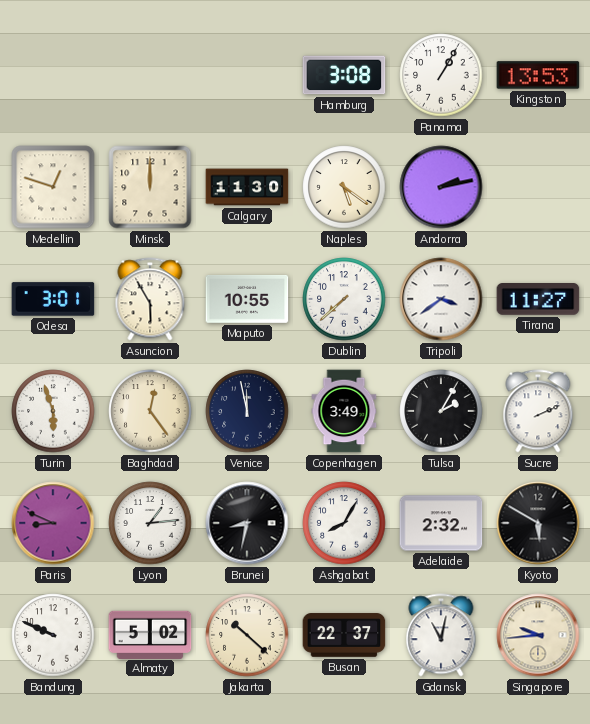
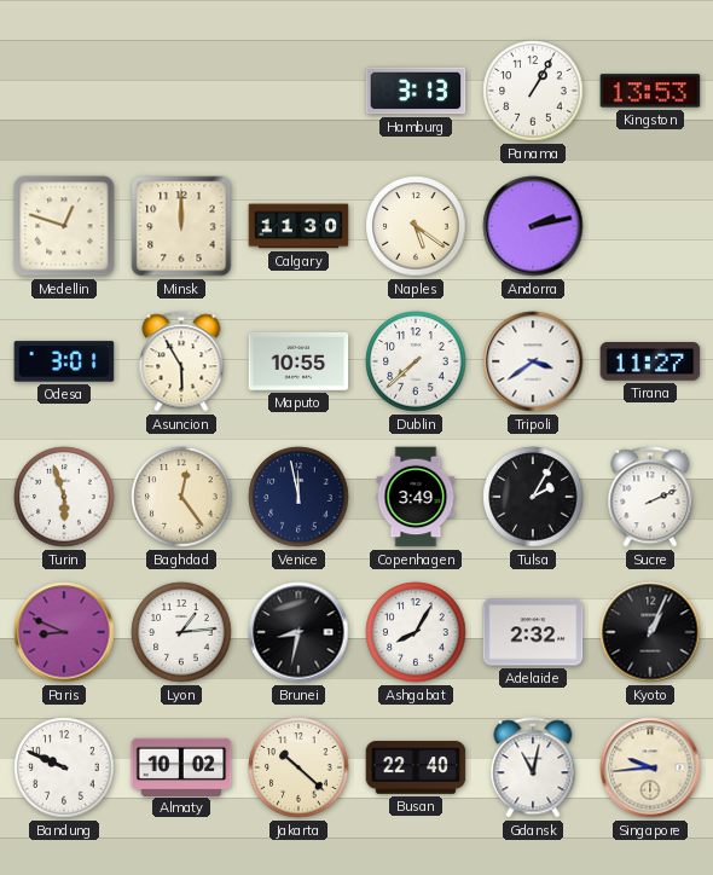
Hamburg: 3:08 -> 3:13 (416, 91)
Kyoto: 5:50 -> 1:04 (650, 632)
Almaty: 5:02 -> 10:02 (181, 766)
Busan: 22:37 -> 22:40 (416, 767)
